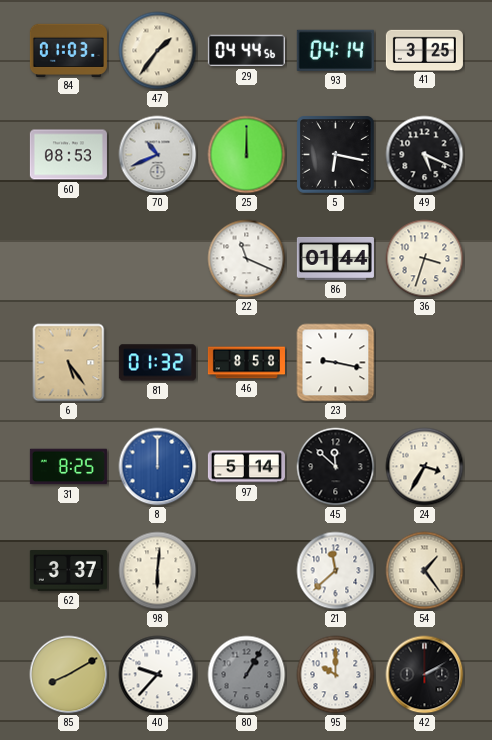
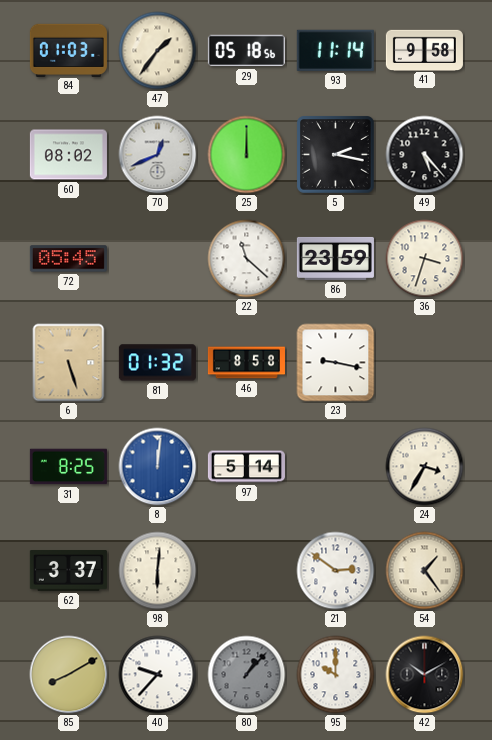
29: 04:44 -> 05:18 (246, 51)
93: 04:14 -> 11:14 (335, 50)
41: 3:25 -> 9:58 (424, 50)
60: 08:53 -> 08:02 (68, 155)
70: 10:41 -> 12:41 (158, 155)
5: 6:17 -> 2:17 (336, 155)
49: 5:19 -> 5:23 (425, 155)
72: none -> 05:45 (68, 259)
22: 11:19 -> 11:22 (247, 259)
86: 01:44 -> 23:59 (335, 258)
6: 5:24 -> 5:27 (69, 363)
8: 12:00 -> 12:01 (158, 467)
45: 11:52 -> none (336, 467)
21: 11:38 -> 2:51 (336, 571)
80: 1:05 -> 1:07 (247, 675)
42: 2:10 -> 10:10 (425, 675)
